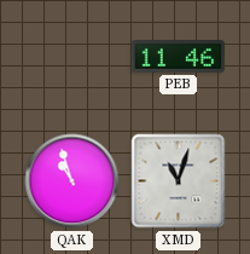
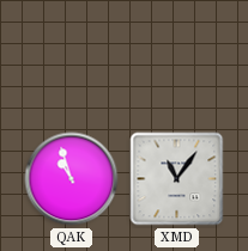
PEB: 11:46 -> none (179, 57)
XMD: 11:03 -> 11:06 (177, 179)
